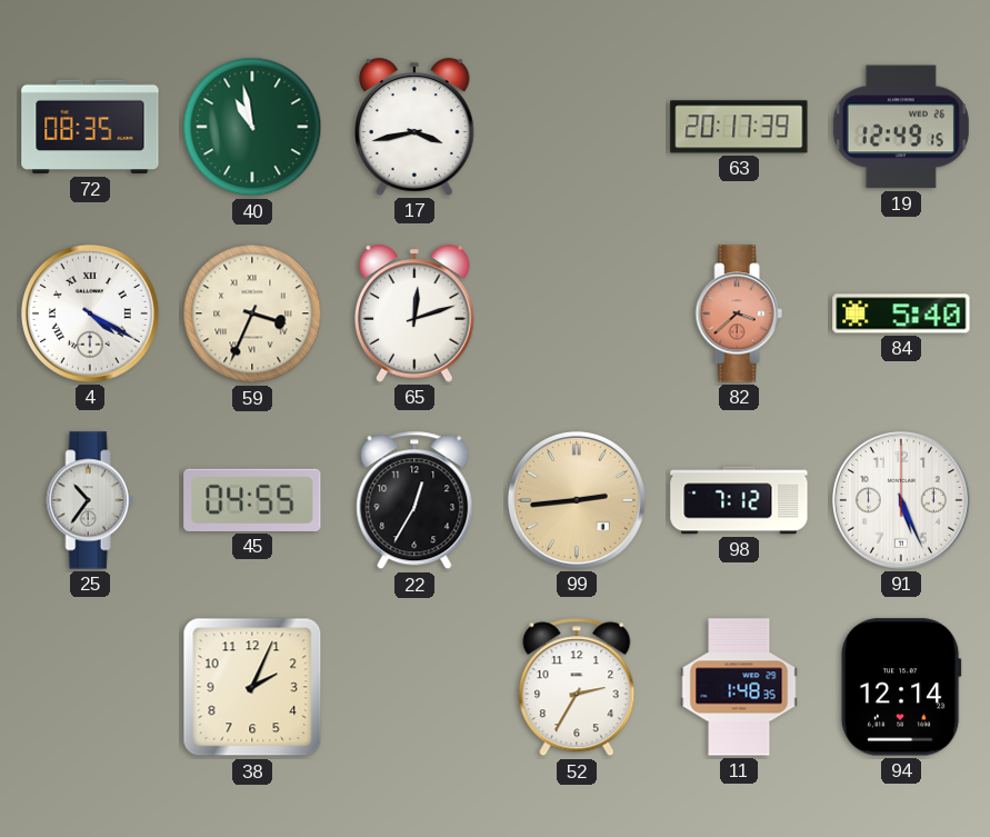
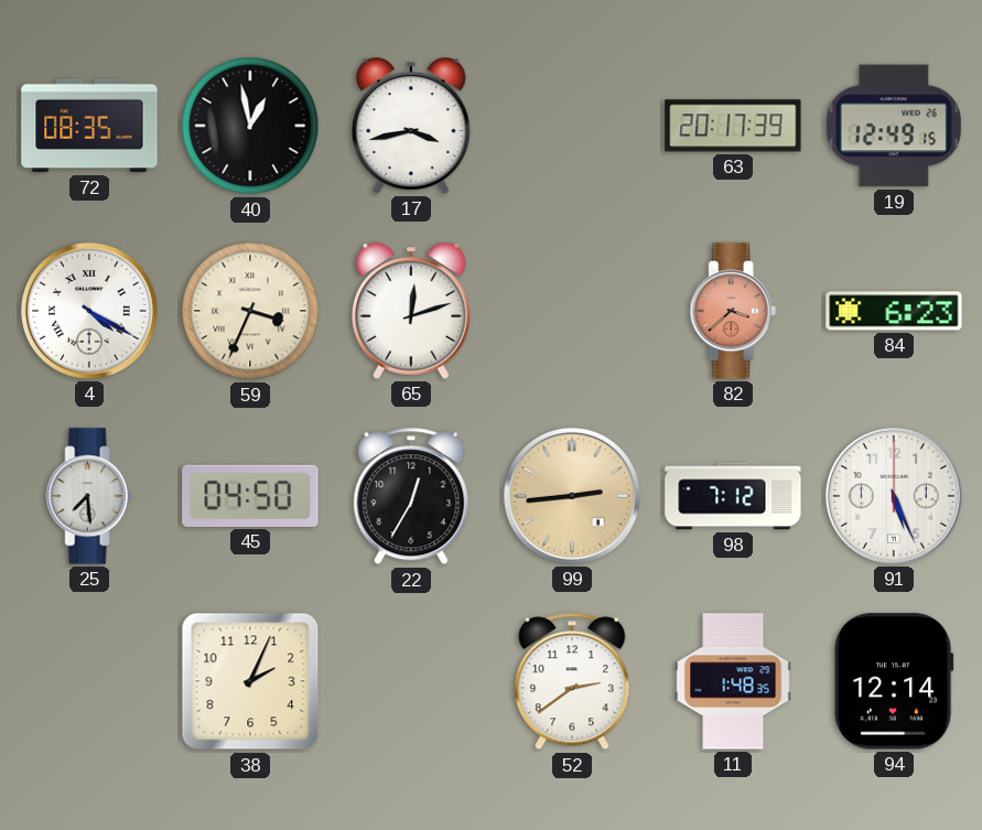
40: 10:58 -> 12:58 (250, 126)
40 dial: green -> black (250, 126)
84: 5:40 -> 6:23 (894, 311)
25: 10:36 -> 7:29 (89, 496)
45: 04:55 -> 04:50 (250, 496)
52: 2:35 -> 2:39 (572, 681)
